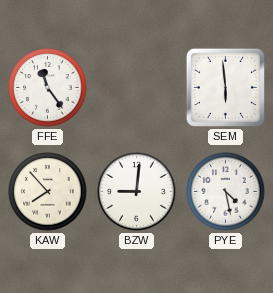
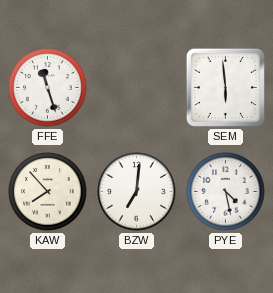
FFE: 11:24 -> 11:27 (48, 88)
BZW: 9:01 -> 7:01 (137, 192)
